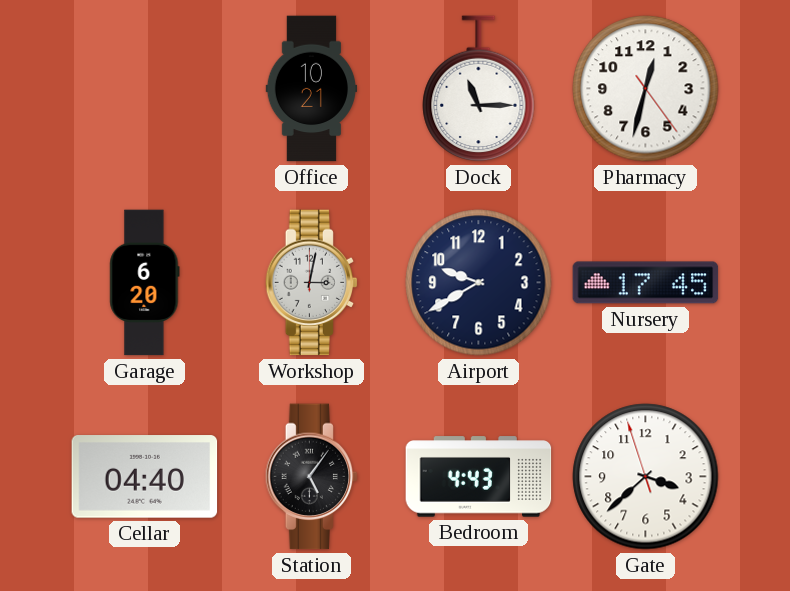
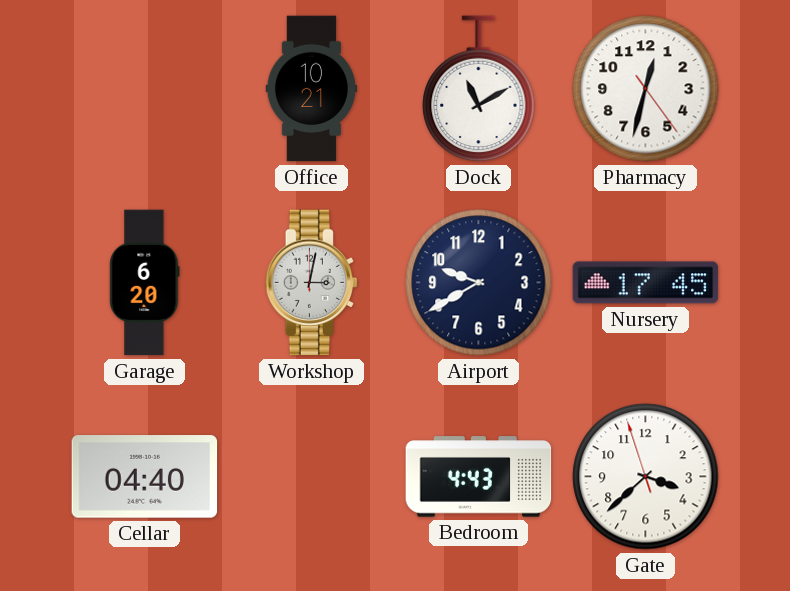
Dock: 11:15 -> 11:10 (479, 89)
Station: 5:06 -> none (312, 477)
